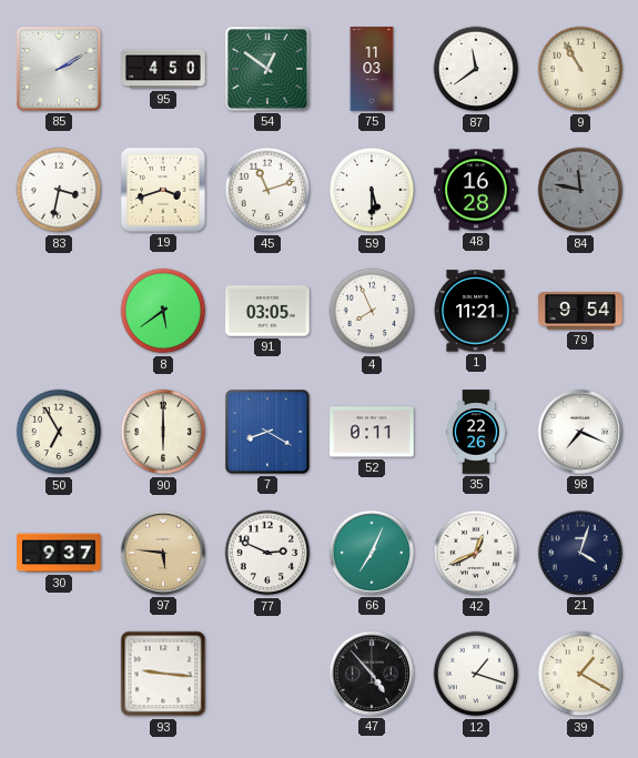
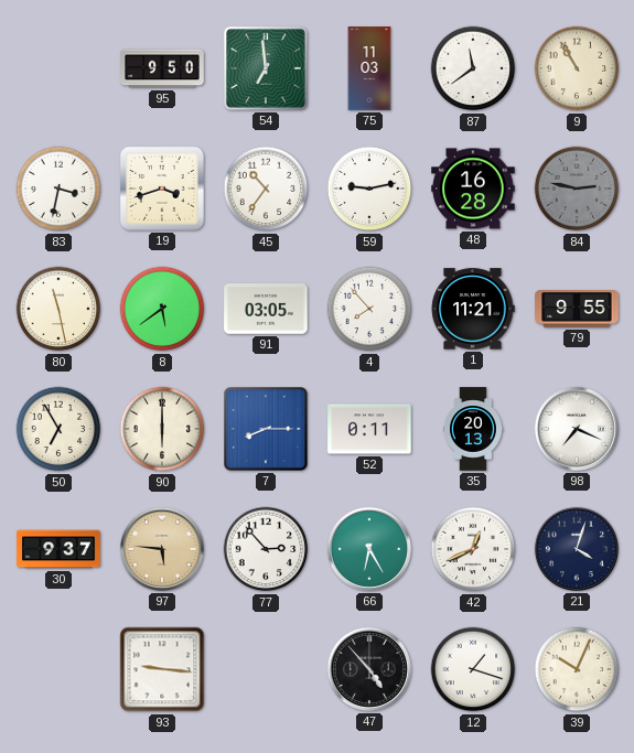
85: 2:10 -> none (59, 69)
95: 4:50 -> 9:50 (162, 68)
54: 12:51 -> 6:59 (266, 68)
45: 11:12 -> 10:36 (266, 189)
59: 5:30 -> 9:13 (369, 189)
84: 11:47 -> 2:47 (577, 189)
80: none -> 11:28 (58, 309)
4: 7:56 -> 7:53 (369, 309)
79: 9:54 -> 9:55 (577, 310)
7: 8:20 -> 8:15 (266, 429)
35: 22:26 -> 20:13 (474, 429)
77: 2:49 -> 2:53 (266, 549)
66: 7:04 -> 6:25 (369, 549)
39: 1:20 -> 10:04 (577, 669)
